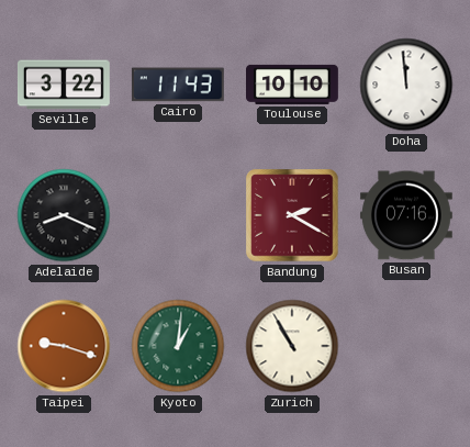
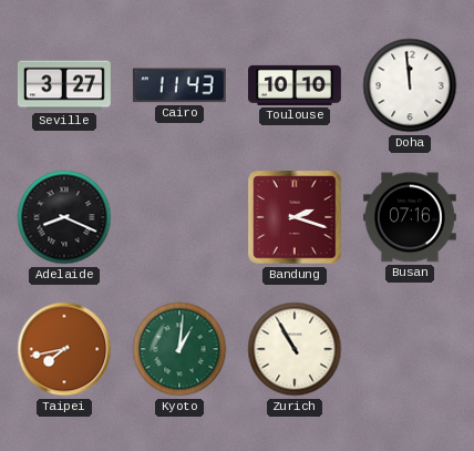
Seville: 3:22 -> 3:27 (64, 85)
Bandung: 2:20 -> 2:18 (295, 217)
Taipei: 9:18 -> 7:43 (64, 349)
